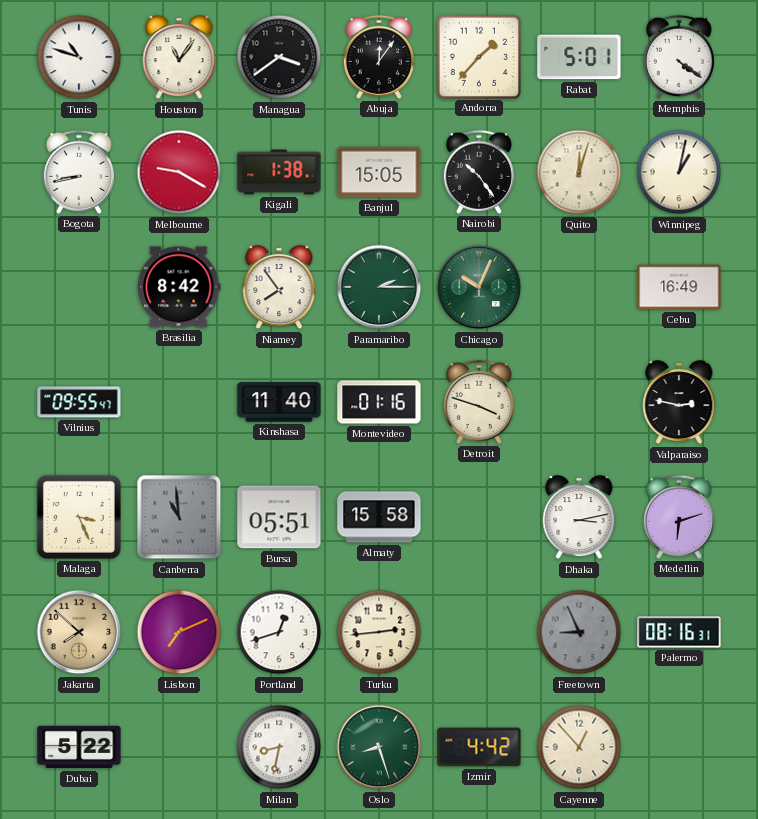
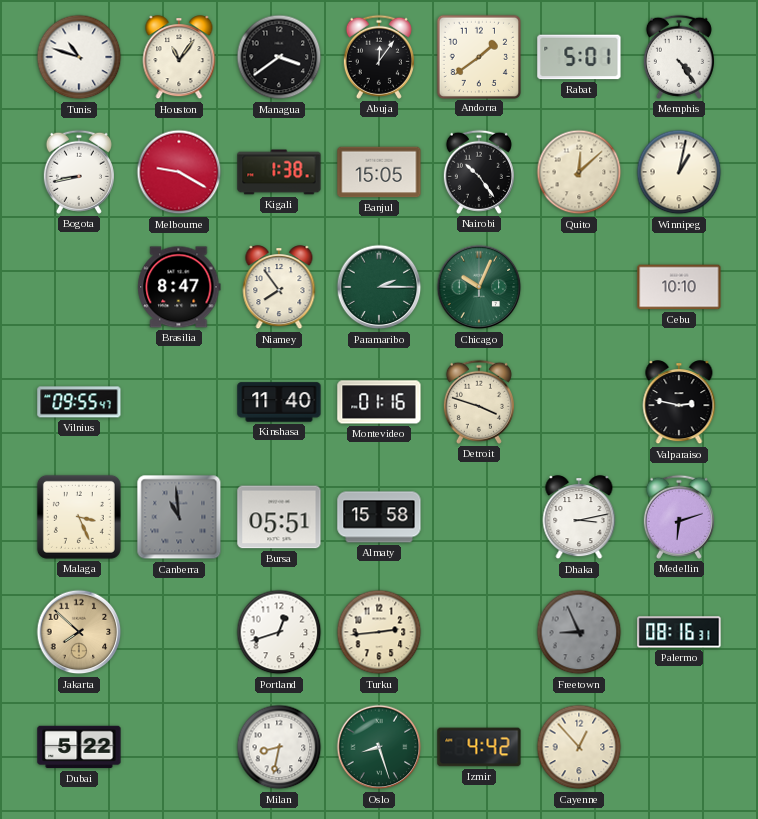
Andorra: 1:37 -> 1:39 (478, 56)
Memphis: 4:21 -> 4:24 (679, 57)
Quito: 12:03 -> 12:08 (579, 172)
Brasilia: 8:42 -> 8:47 (179, 287)
Cebu: 16:49 -> 10:10 (679, 287)
Lisbon: 7:11 -> none (179, 632)
